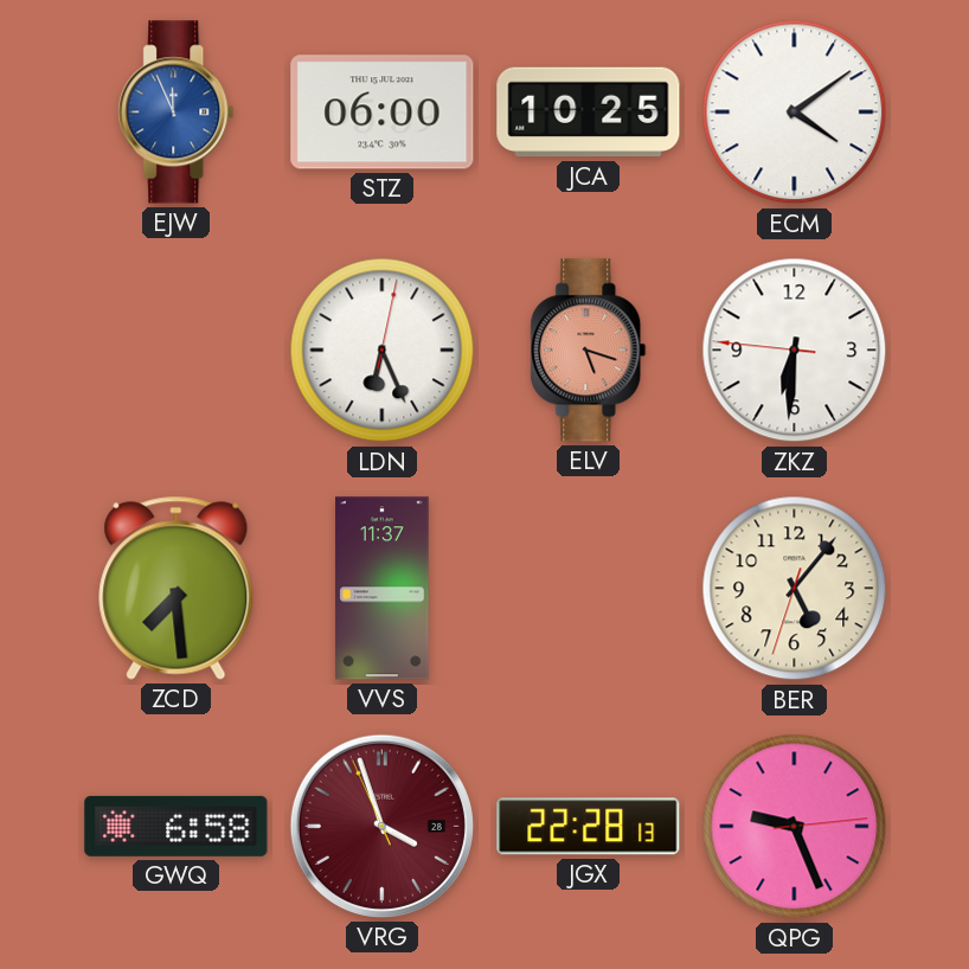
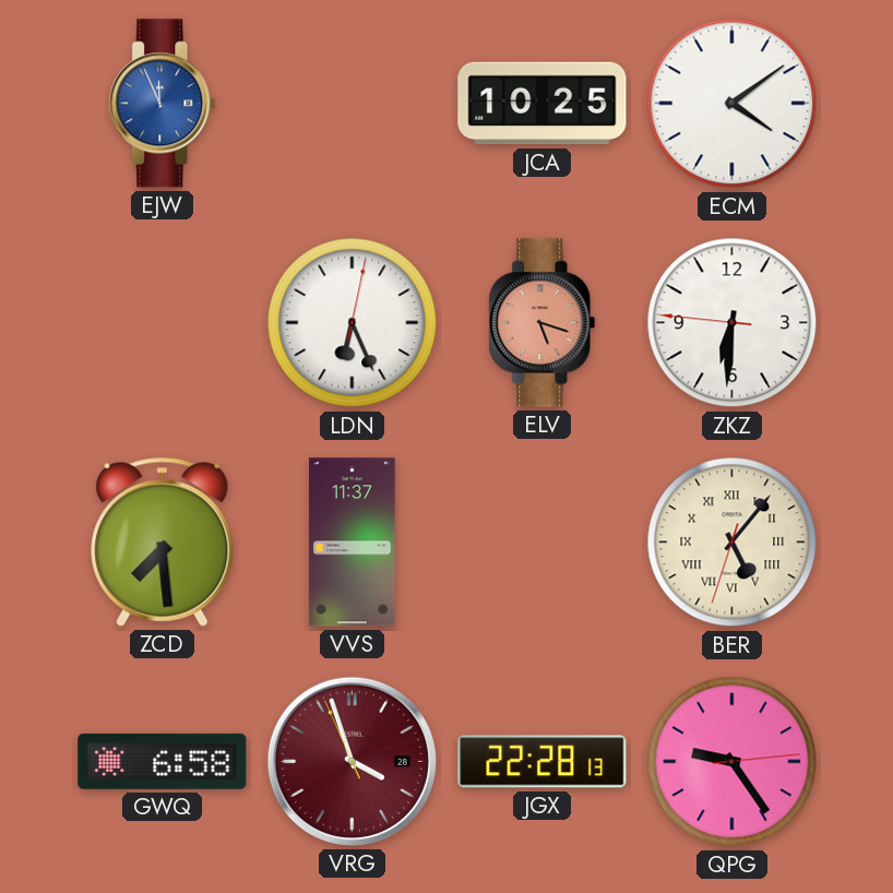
STZ: 06:00 -> none (383, 113)
BER numerals: Arabic -> Roman (733, 543)
QPG: 9:26 -> 9:24 (733, 762)
